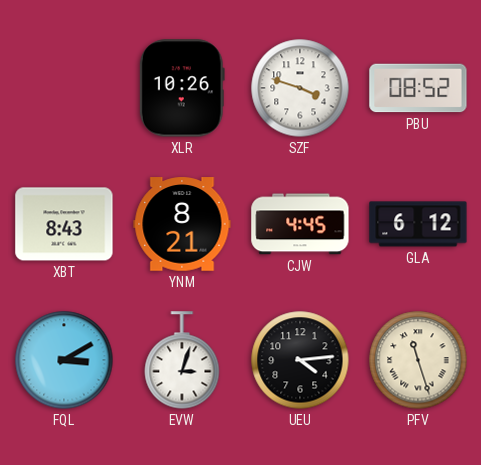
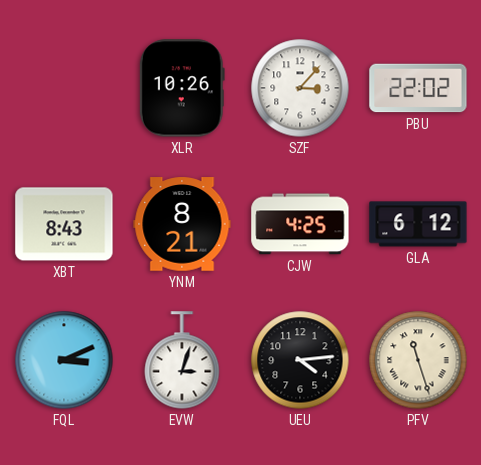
SZF: 3:48 -> 3:07 (300, 88)
PBU: 08:52 -> 22:02 (418, 88)
CJW: 4:45 -> 4:25 (300, 224)
FQL: 3:10 -> 3:11 (64, 360)
